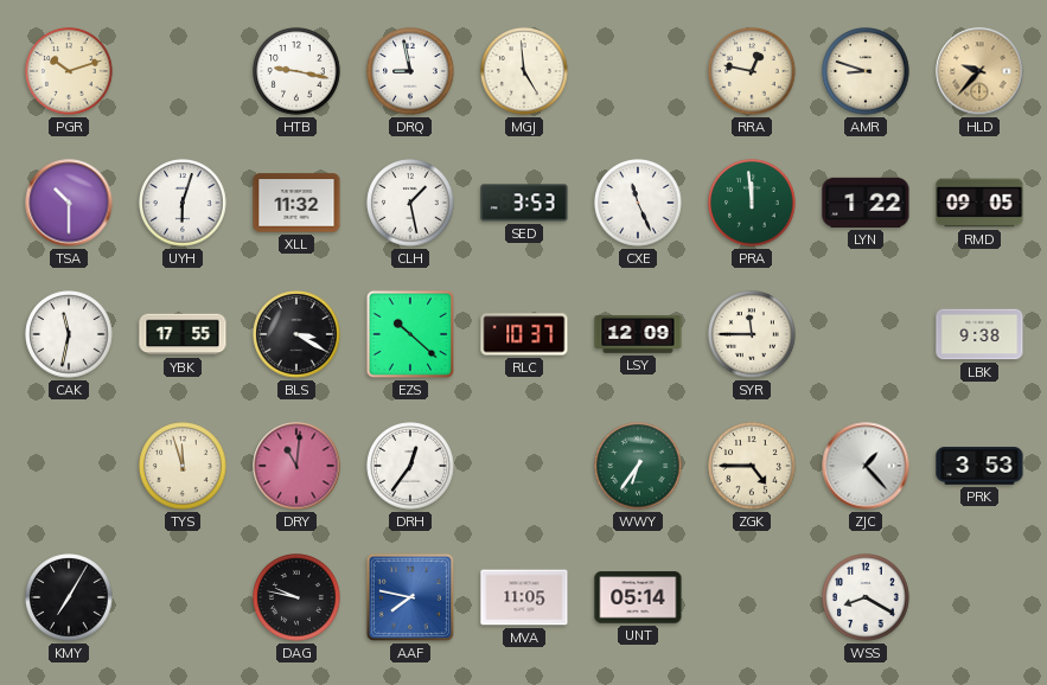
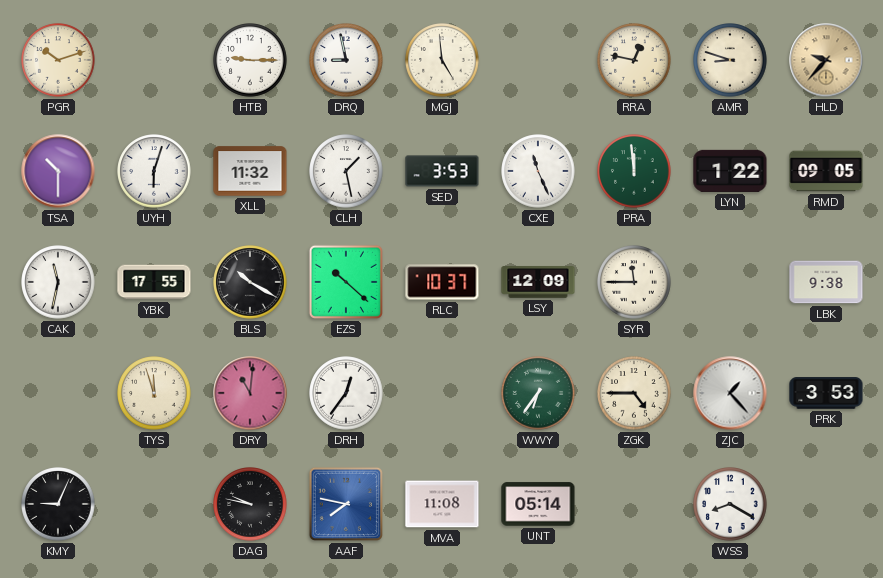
HTB: 9:17 -> 9:15 (250, 60)
BLS: 3:20 -> 10:20 (250, 282)
KMY: 7:05 -> 9:04 (58, 504)
MVA: 11:05 -> 11:08 (442, 504)
